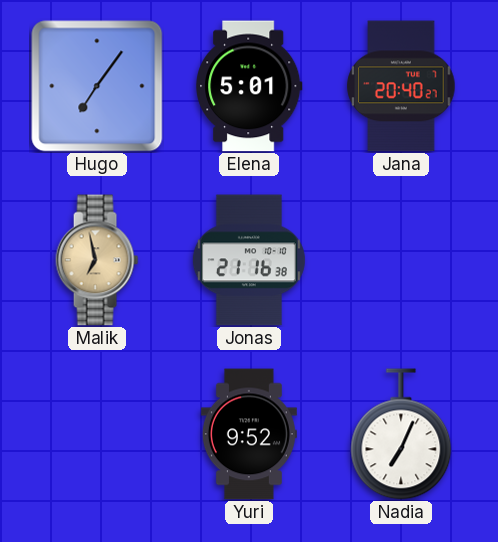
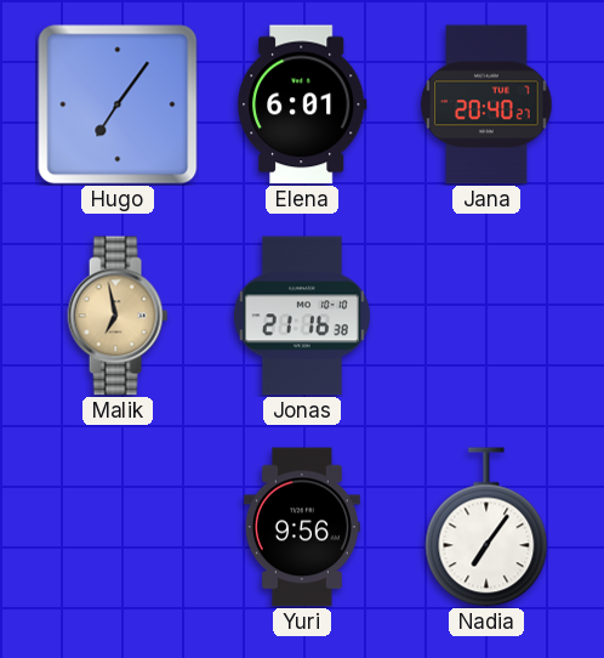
Elena: 5:01 -> 6:01 (302, 104)
Yuri: 9:52 -> 9:56 (302, 527)
Nadia: 7:04 -> 7:06 (486, 527)
